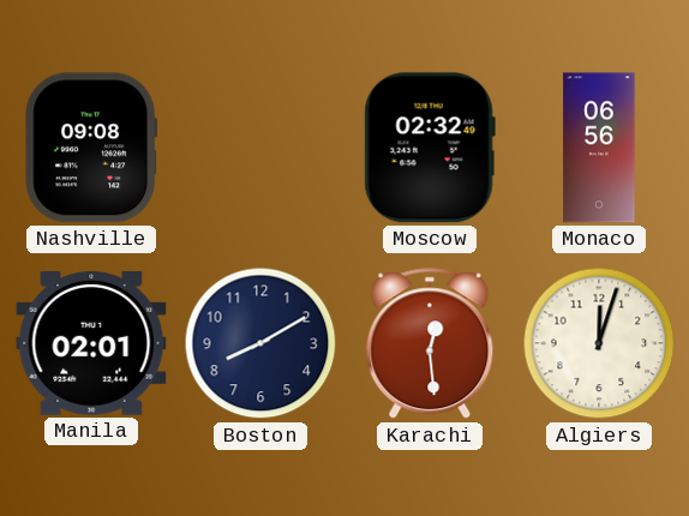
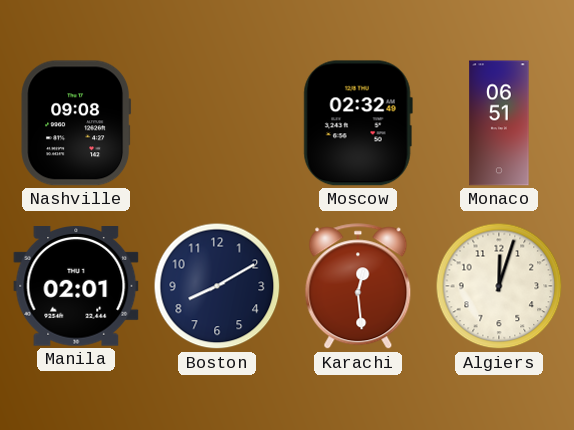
Monaco: 06:56 -> 06:51 (499, 123)
